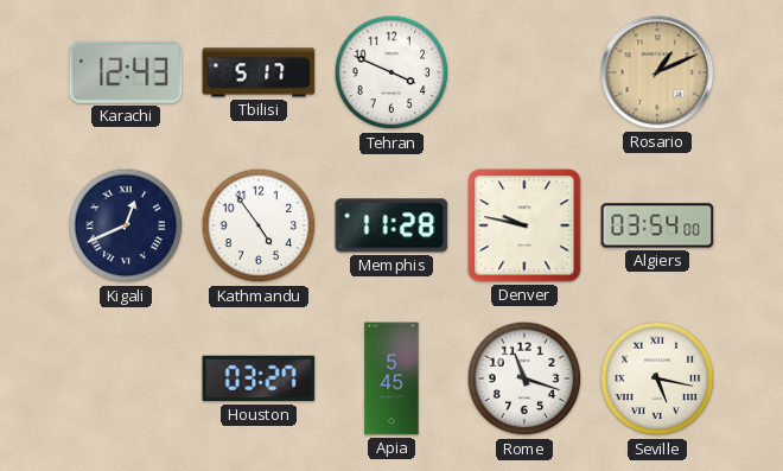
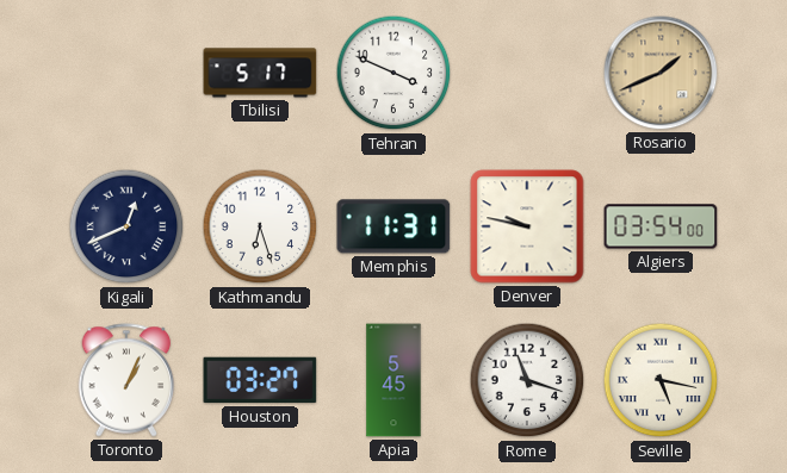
Karachi: 12:43 -> none (126, 72)
Rosario: 1:11 -> 1:41 (661, 73)
Kathmandu: 4:54 -> 6:27 (260, 226)
Memphis: 11:28 -> 11:31 (393, 226)
Toronto: none -> 1:04 (126, 380)
